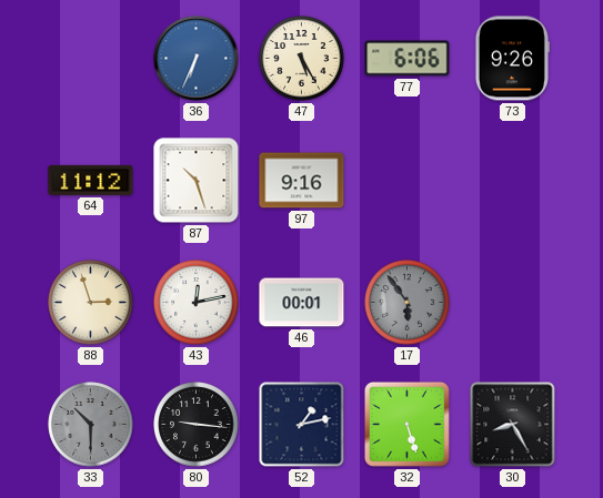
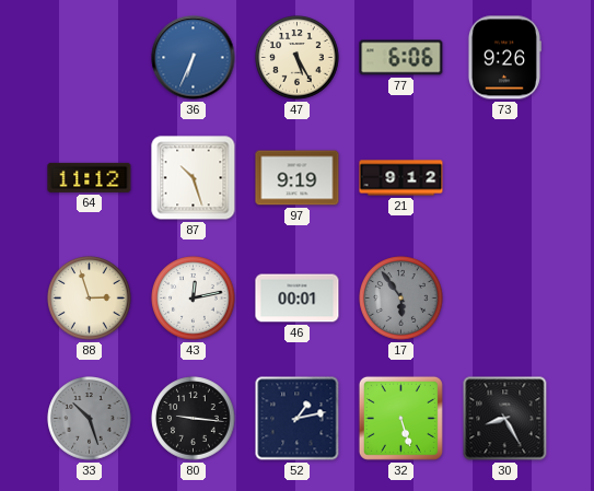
97: 9:16 -> 9:19 (298, 178)
21: none -> 9:12 (401, 178)
33: 10:30 -> 10:27 (90, 419)
